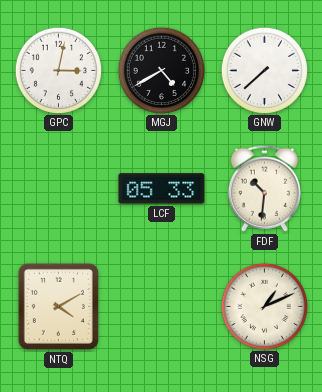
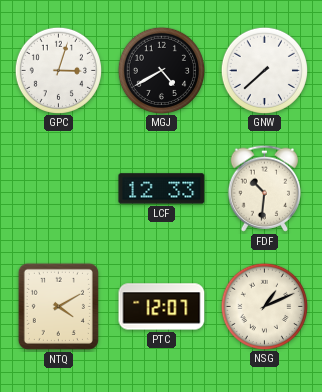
GPC: 3:02 -> 3:03 (58, 70)
LCF: 05:33 -> 12:33 (162, 189)
PTC: none -> 12:07 (162, 307)
